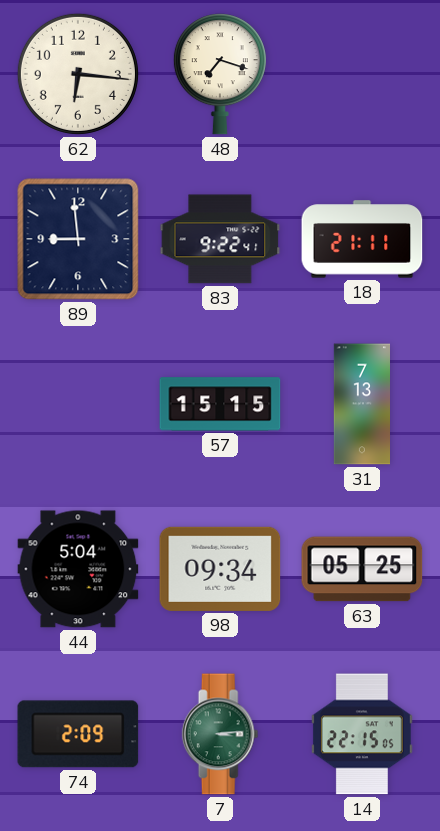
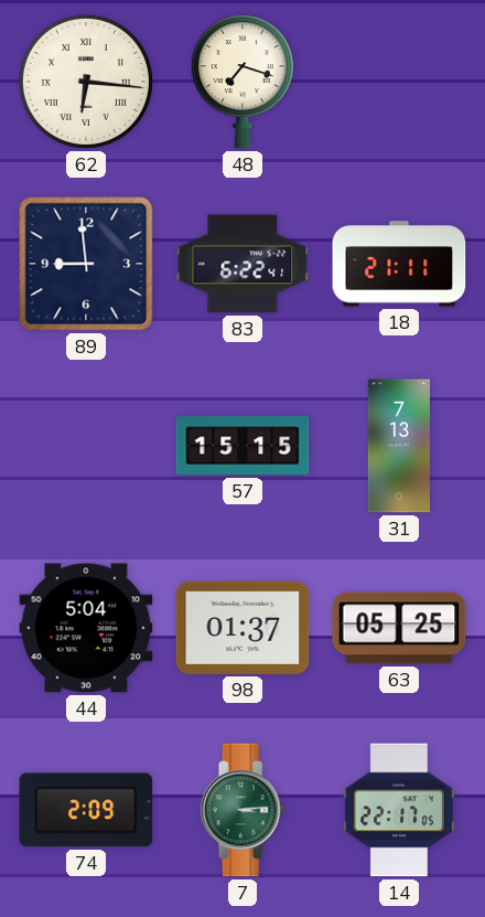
62 numerals: Arabic -> Roman (86, 82)
83: 9:22 -> 6:22 (242, 264)
98: 09:34 -> 01:37 (242, 628)
14: 22:15 -> 22:17 (399, 810)
